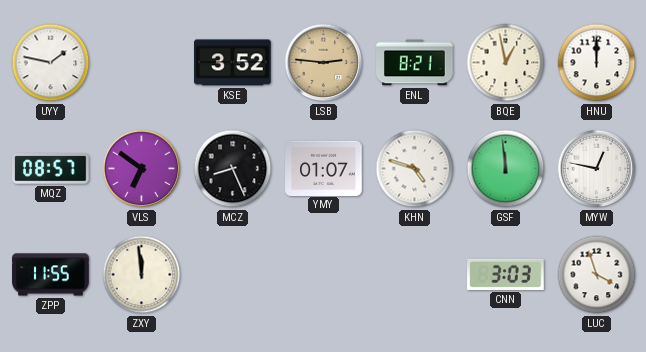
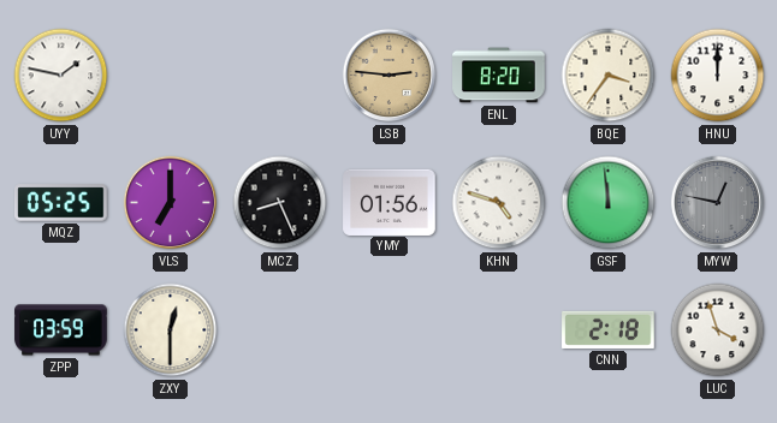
KSE: 3:52 -> none (233, 63)
ENL: 8:21 -> 8:20 (499, 76)
BQE: 12:58 -> 3:36 (609, 76)
MQZ: 08:57 -> 05:25 (61, 203)
VLS: 6:51 -> 7:00 (171, 203)
YMY: 01:07 -> 01:56 (390, 202)
MYW dial: white -> grey (718, 203)
ZPP: 11:55 -> 03:59 (61, 330)
ZXY: 11:59 -> 12:30 (171, 330)
CNN: 3:03 -> 2:18 (609, 329)
